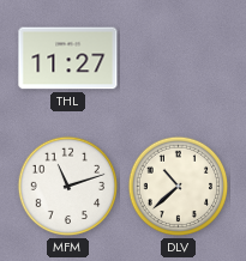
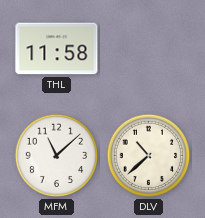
THL: 11:27 -> 11:58 (57, 49)
MFM: 11:12 -> 11:08 (57, 156)
